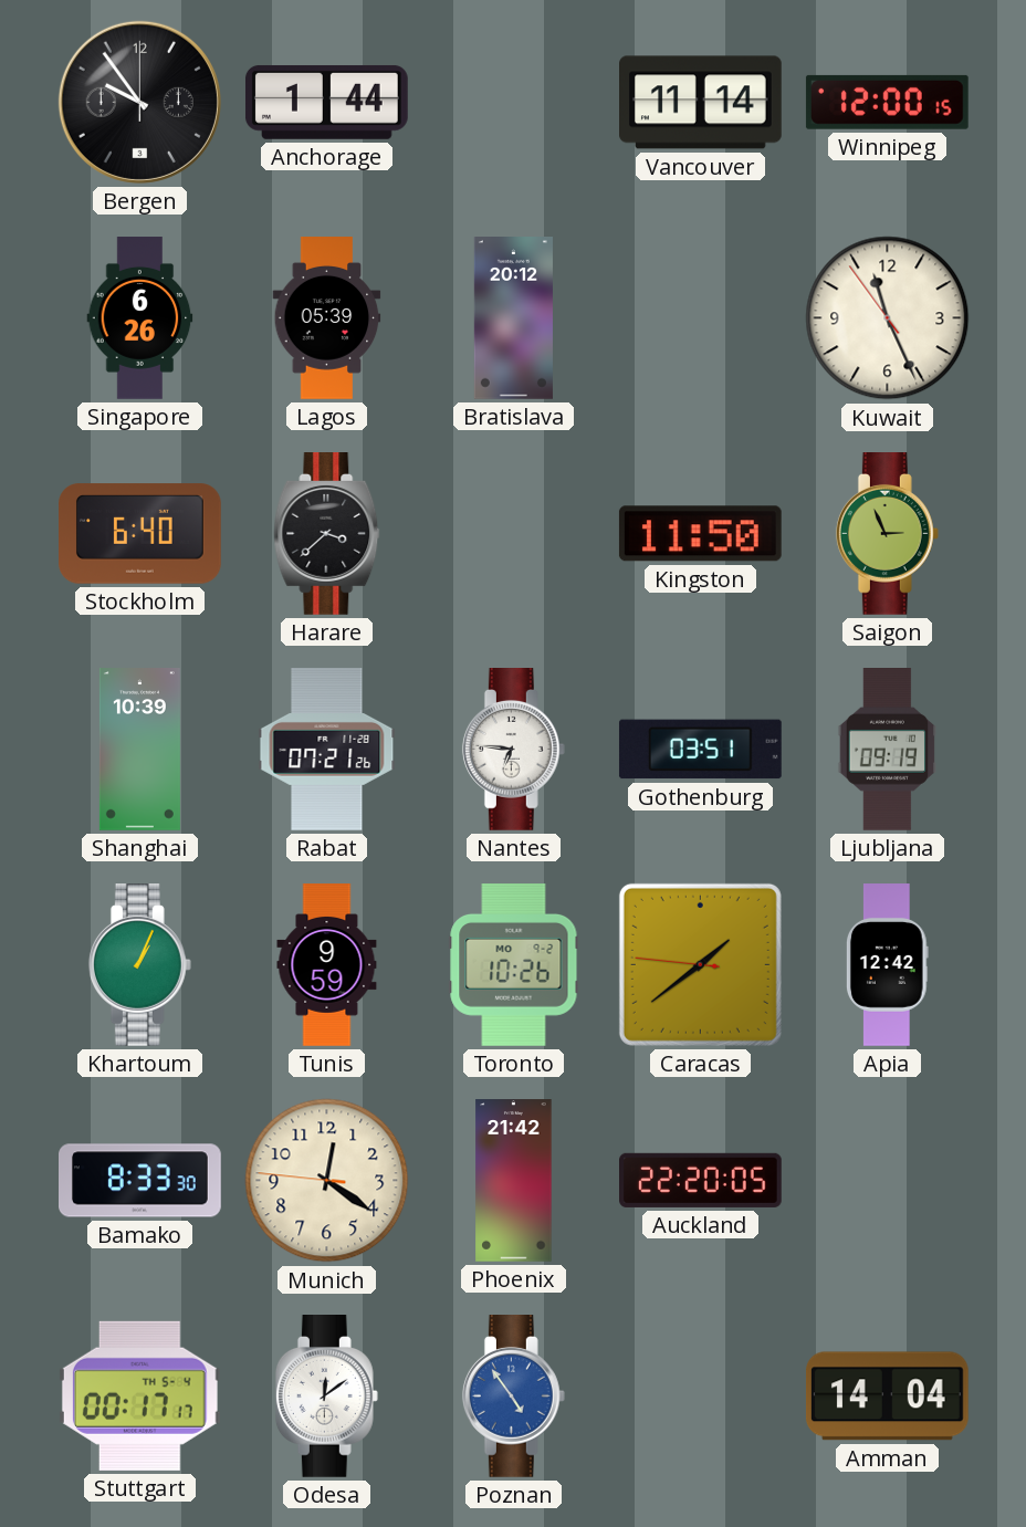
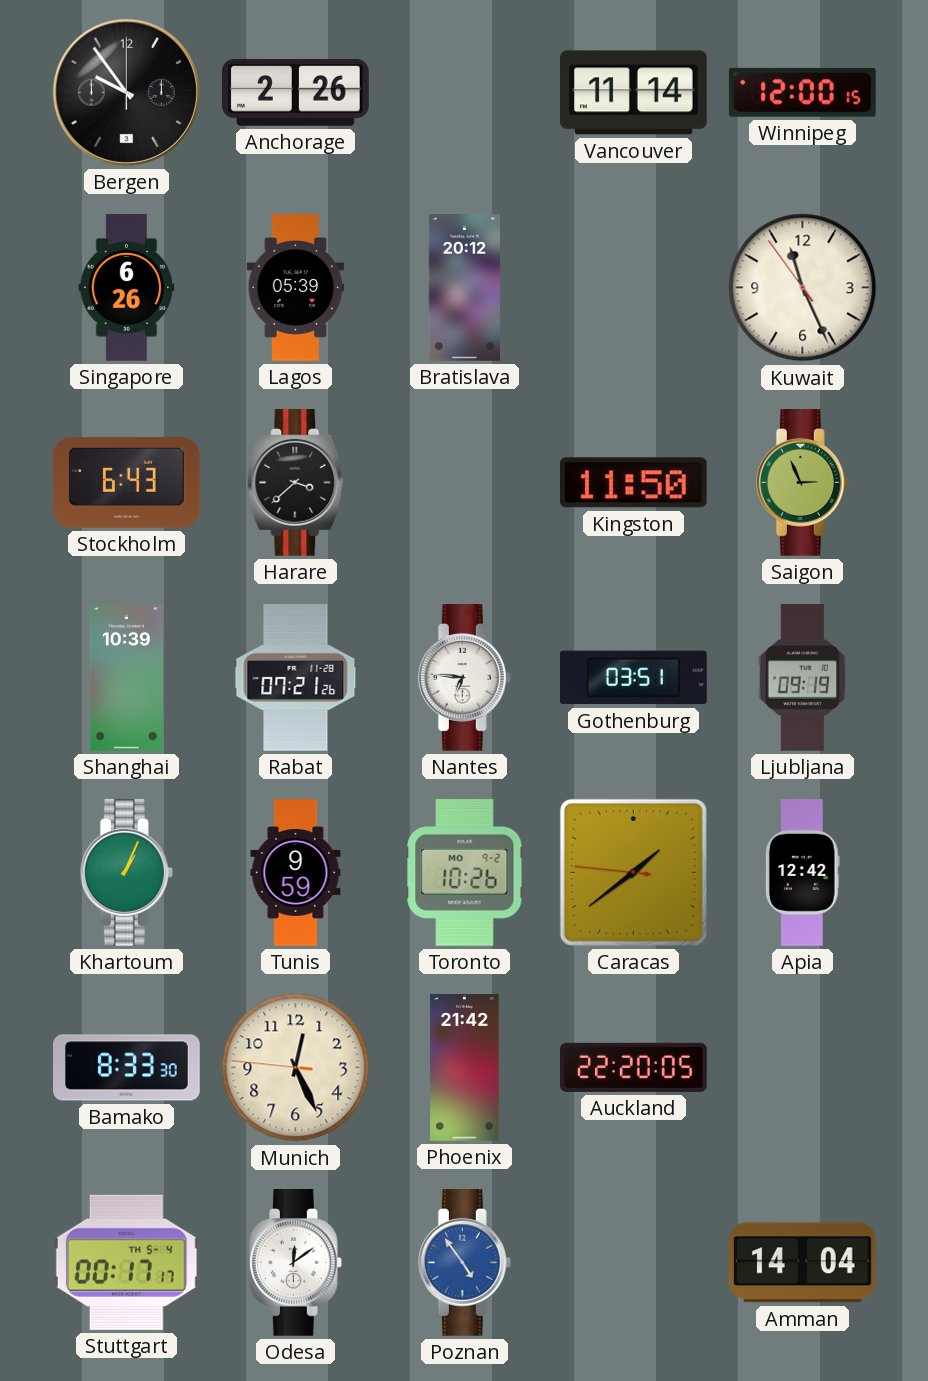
Anchorage: 1:44 -> 2:26 (295, 92)
Stockholm: 6:40 -> 6:43 (127, 483)
Munich: 12:20 -> 12:25 (296, 1068)
